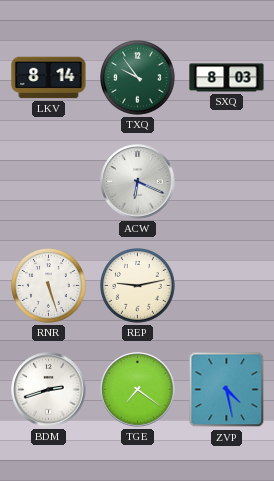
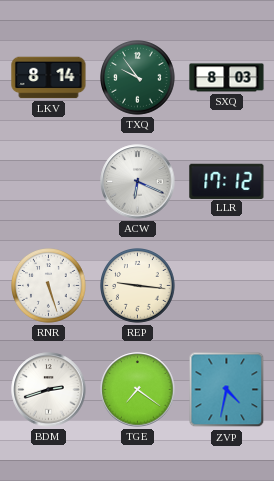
LLR: none -> 17:12 (227, 181)
REP: 9:13 -> 9:16 (138, 286)
ZVP: 4:28 -> 4:32 (227, 390)
